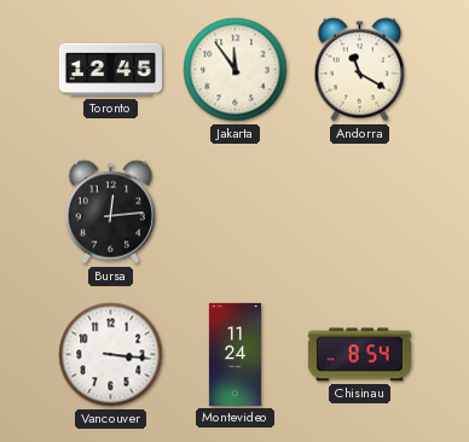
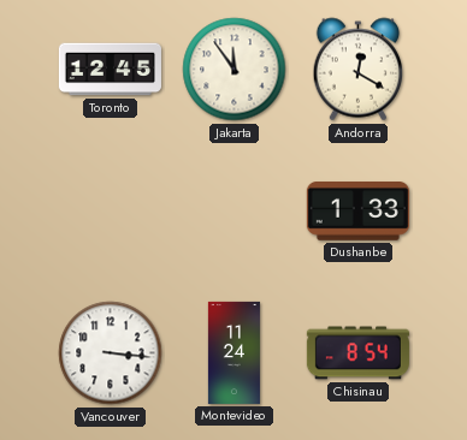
Andorra: 11:20 -> 12:20 (359, 70)
Bursa: 12:14 -> none (111, 213)
Dushanbe: none -> 1:33 (357, 212)
